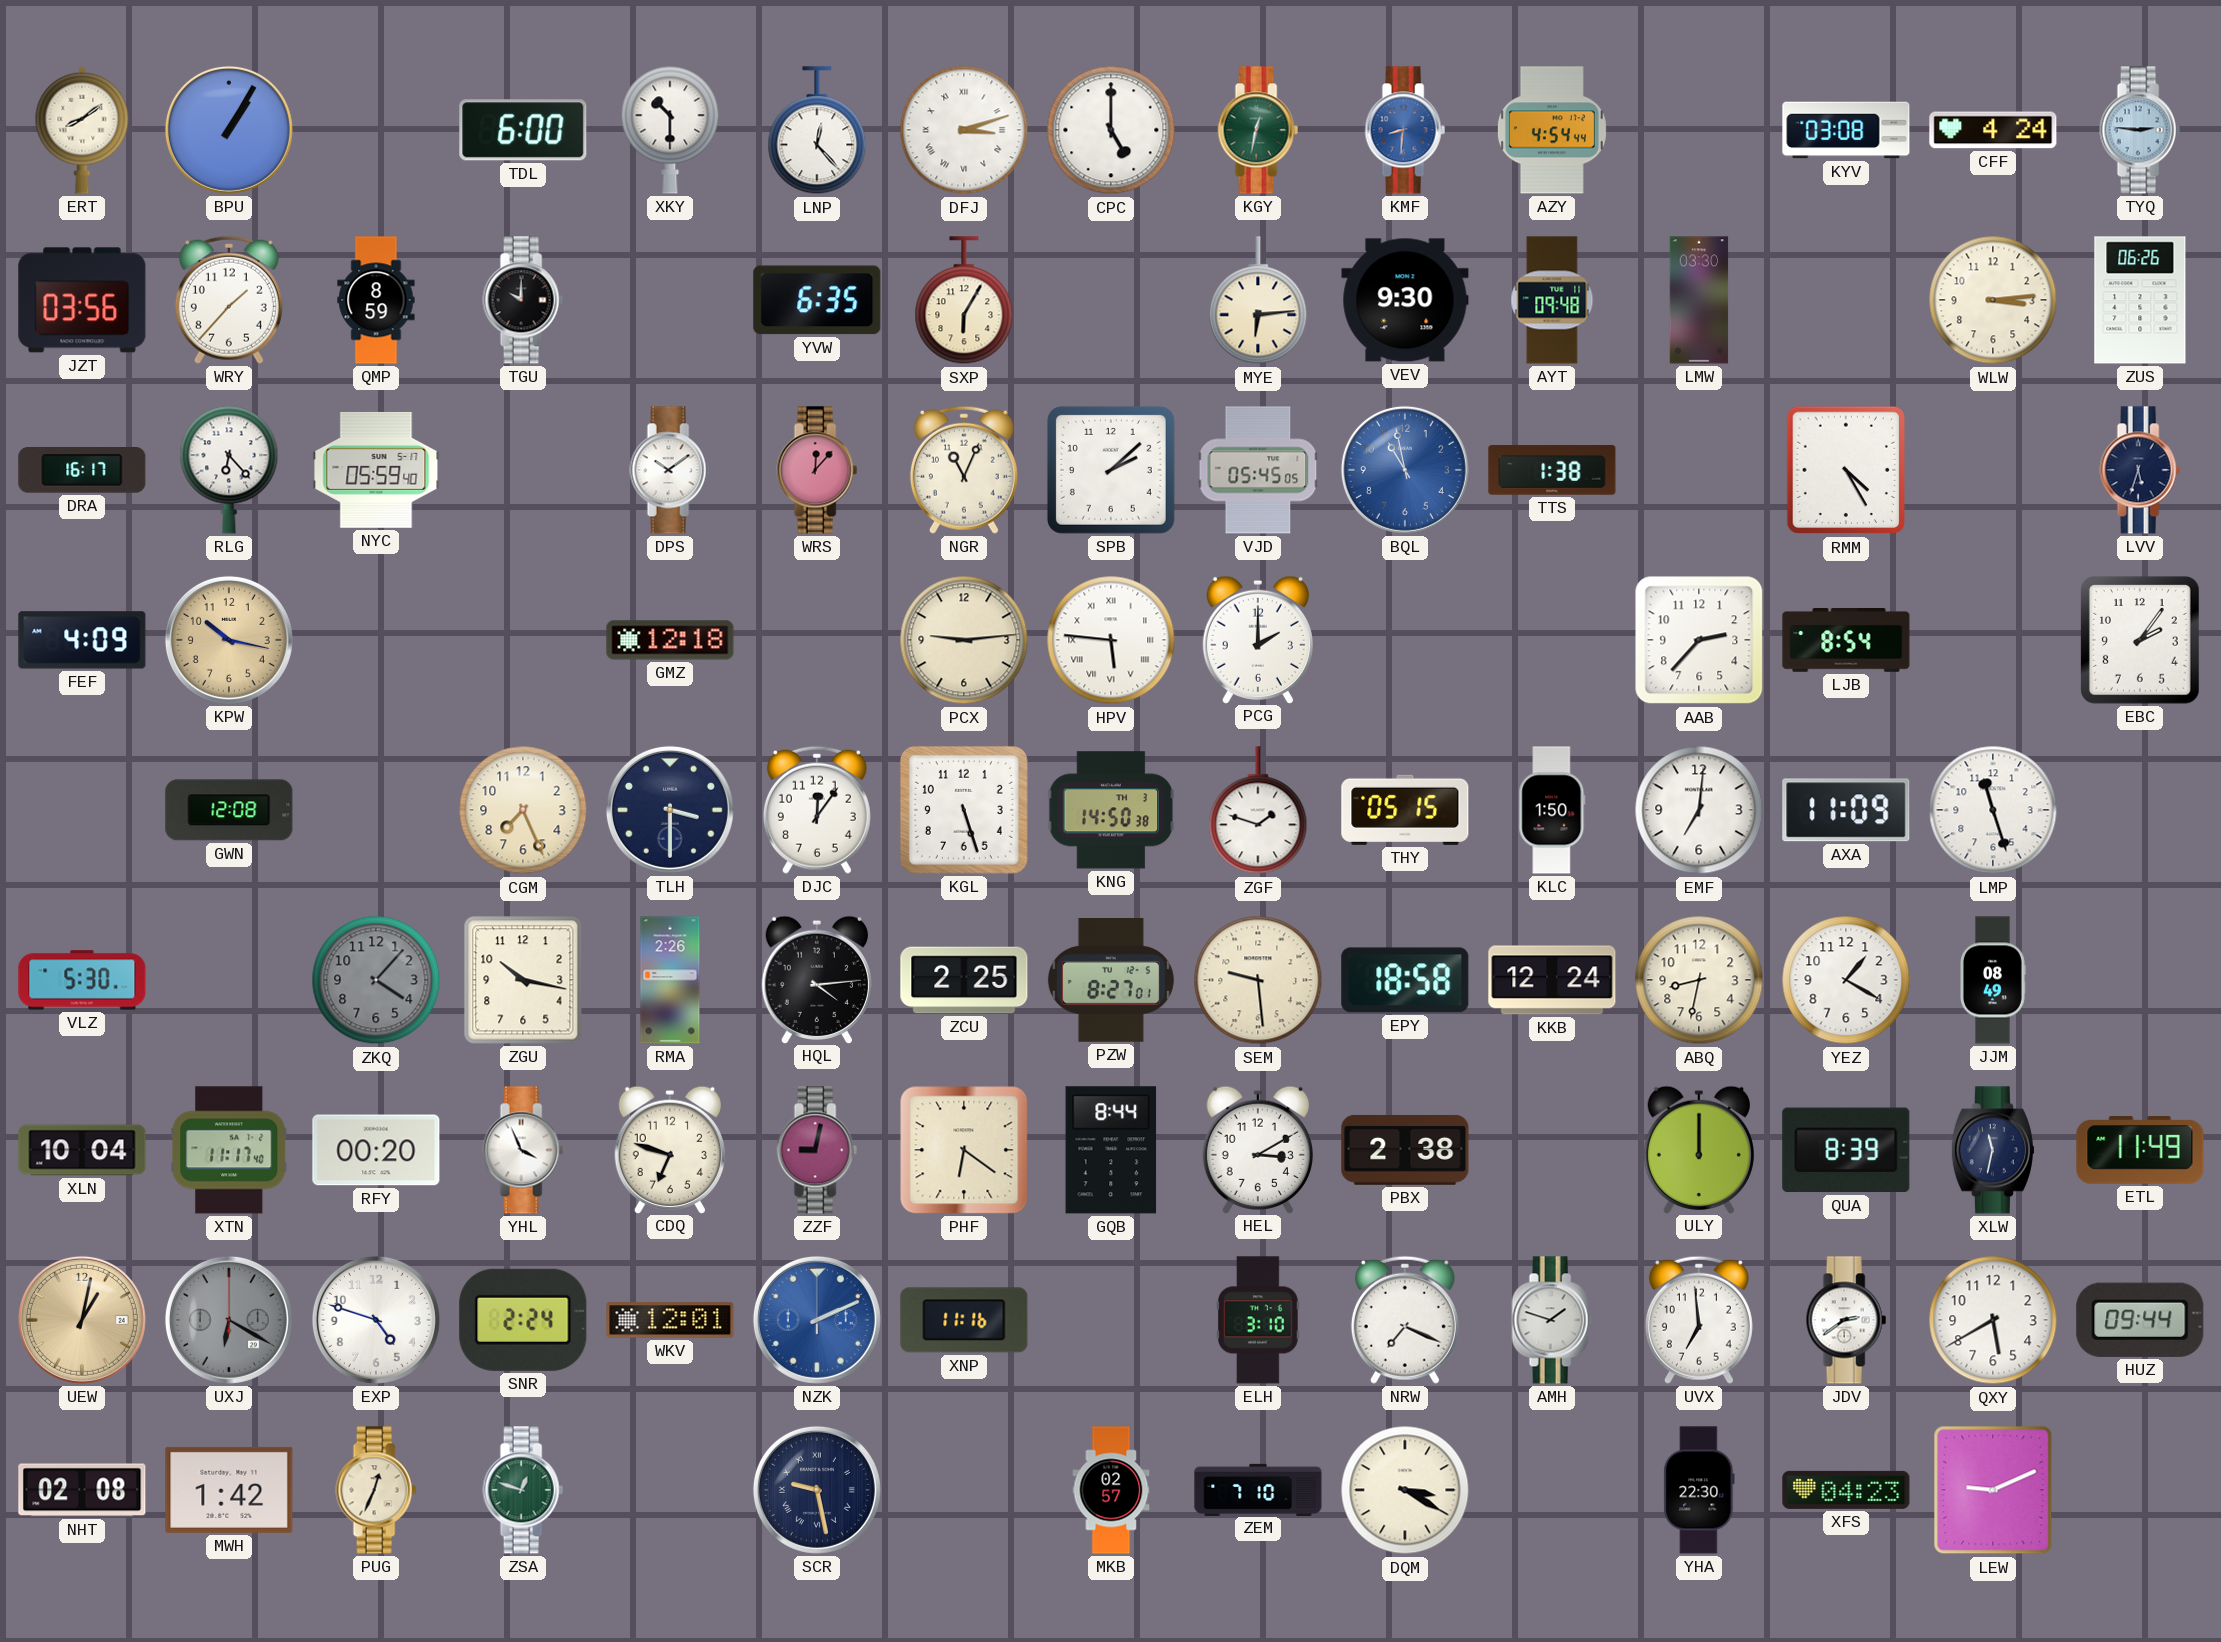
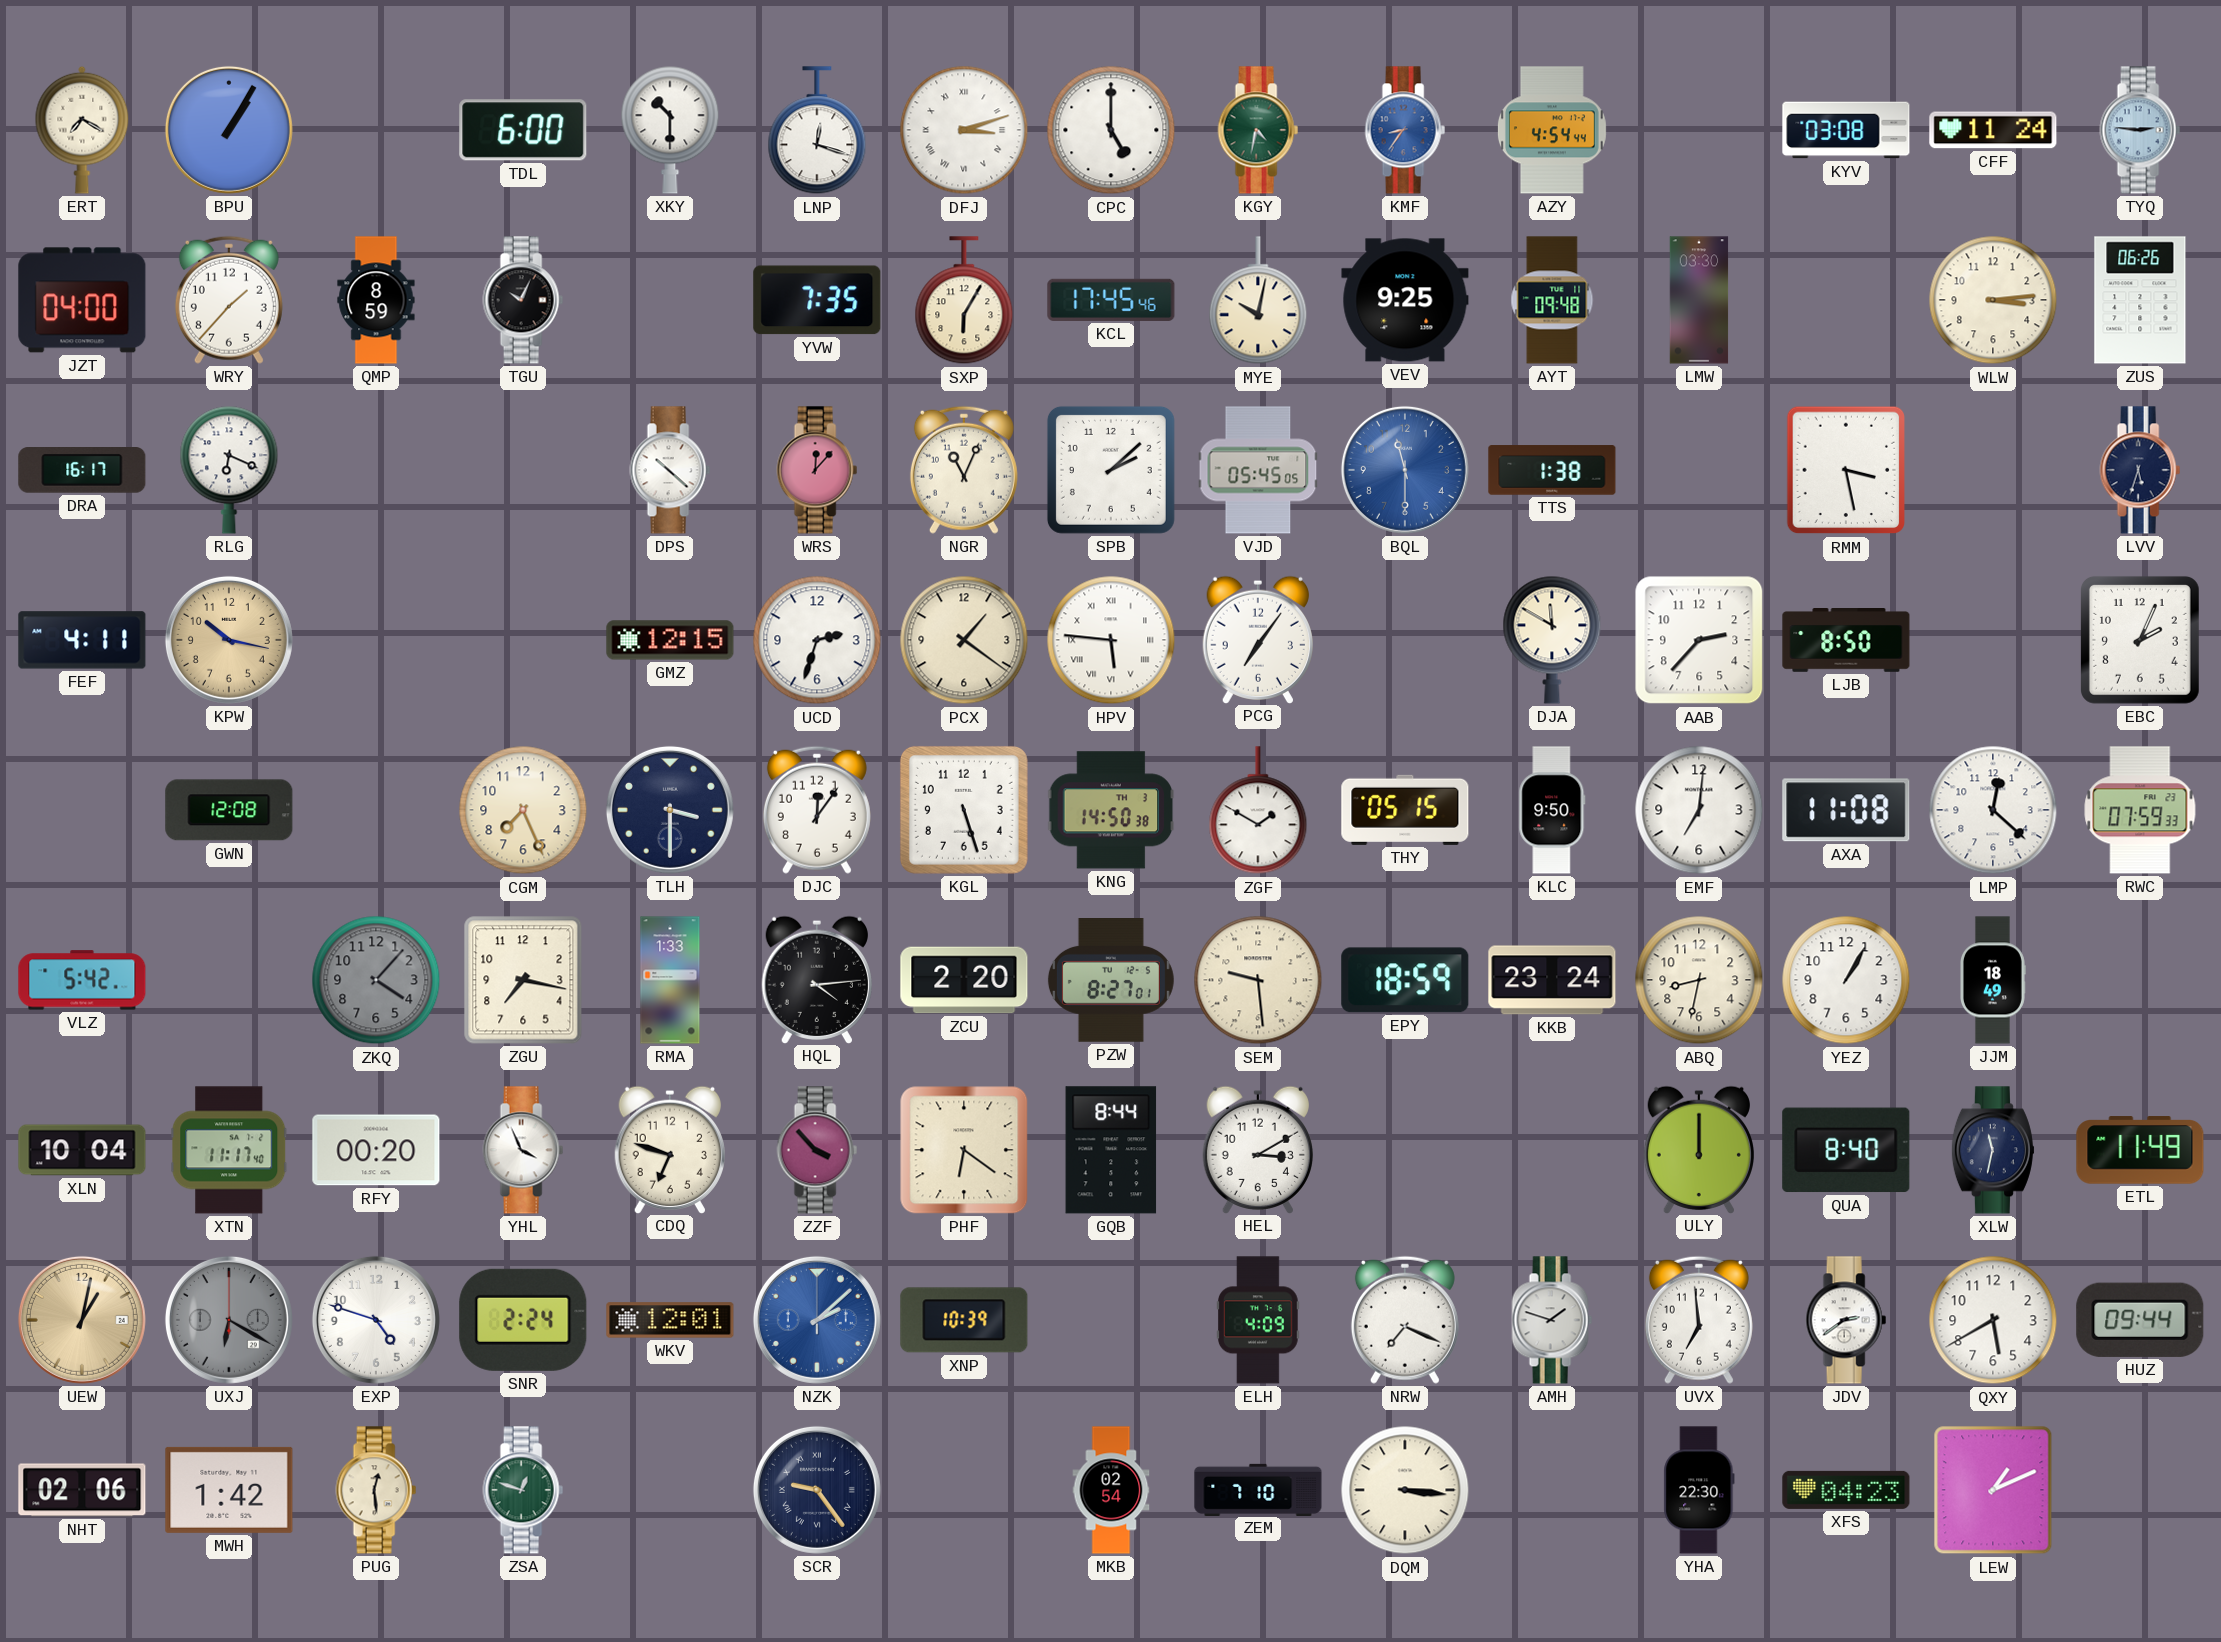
ERT: 8:09 -> 7:20 (82, 130)
LNP: 12:23 -> 12:18 (817, 131)
KGY: 12:32 -> 4:32 (1258, 130)
KMF: 8:31 -> 8:36 (1405, 130)
CFF: 4:24 -> 11:24 (1993, 130)
JZT: 03:56 -> 04:00 (82, 300)
TGU: 10:00 -> 10:04 (523, 300)
YVW: 6:35 -> 7:35 (817, 300)
KCL: none -> 17:45 (1111, 300)
MYE: 6:14 -> 10:02 (1258, 301)
VEV: 9:30 -> 9:25 (1405, 300)
RLG: 6:23 -> 6:19 (229, 470)
NYC: 05:59 -> none (376, 470)
DPS: 10:09 -> 10:22 (670, 470)
BQL: 10:58 -> 11:30 (1405, 470)
RMM: 4:25 -> 3:28 (1846, 470)
FEF: 4:09 -> 4:11 (82, 640)
GMZ: 12:18 -> 12:15 (670, 640)
UCD: none -> 2:33 (817, 640)
PCX: 9:14 -> 1:21 (964, 640)
PCG: 2:00 -> 7:06 (1257, 639)
DJA: none -> 11:50 (1552, 640)
LJB: 8:54 -> 8:50 (1846, 640)
EBC: 2:06 -> 2:04 (2140, 640)
ZGF: 1:48 -> 1:50 (1258, 811)
KLC: 1:50 -> 9:50 (1552, 810)
AXA: 11:09 -> 11:08 (1846, 810)
LMP: 11:27 -> 12:22 (1993, 810)
RWC: none -> 07:59 (2140, 810)
VLZ: 5:30 -> 5:42 (82, 980)
ZGU: 10:17 -> 7:17 (523, 980)
RMA: 2:26 -> 1:33 (670, 980)
ZCU: 2:25 -> 2:20 (964, 980)
EPY: 18:58 -> 18:59 (1405, 980)
KKB: 12:24 -> 23:24 (1552, 980)
YEZ: 1:20 -> 1:05 (1846, 980)
JJM: 08:49 -> 18:49 (1993, 980)
ZZF: 9:02 -> 3:53 (817, 1150)
PBX: 2:38 -> none (1405, 1150)
QUA: 8:39 -> 8:40 (1846, 1150)
NZK: 2:11 -> 2:08 (817, 1320)
XNP: 11:16 -> 10:39 (964, 1320)
ELH: 3:10 -> 4:09 (1259, 1320)
NHT: 02:08 -> 02:06 (82, 1490)
PUG: 12:34 -> 12:29 (376, 1490)
SCR: 9:28 -> 9:24 (817, 1490)
MKB: 02:57 -> 02:54 (1111, 1490)
DQM: 3:20 -> 3:16 (1405, 1490)
LEW: 9:11 -> 1:11 (1993, 1490)
